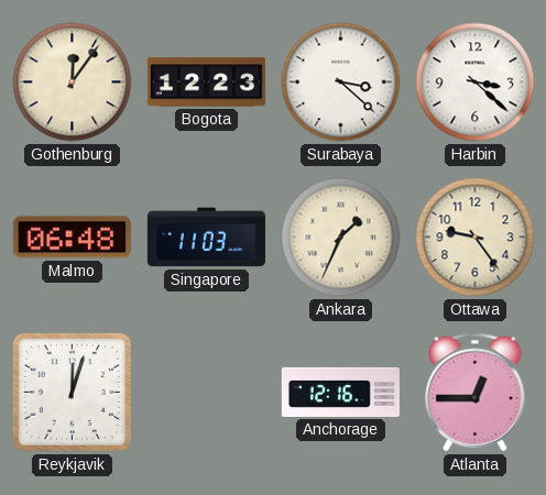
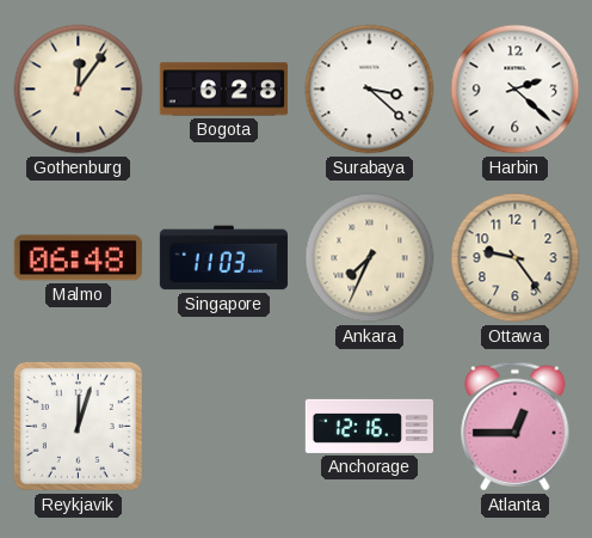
Bogota: 12:23 -> 6:28 (223, 90)
Harbin: 3:22 -> 2:22 (516, 90)
Ankara: 1:34 -> 7:34 (370, 258)
